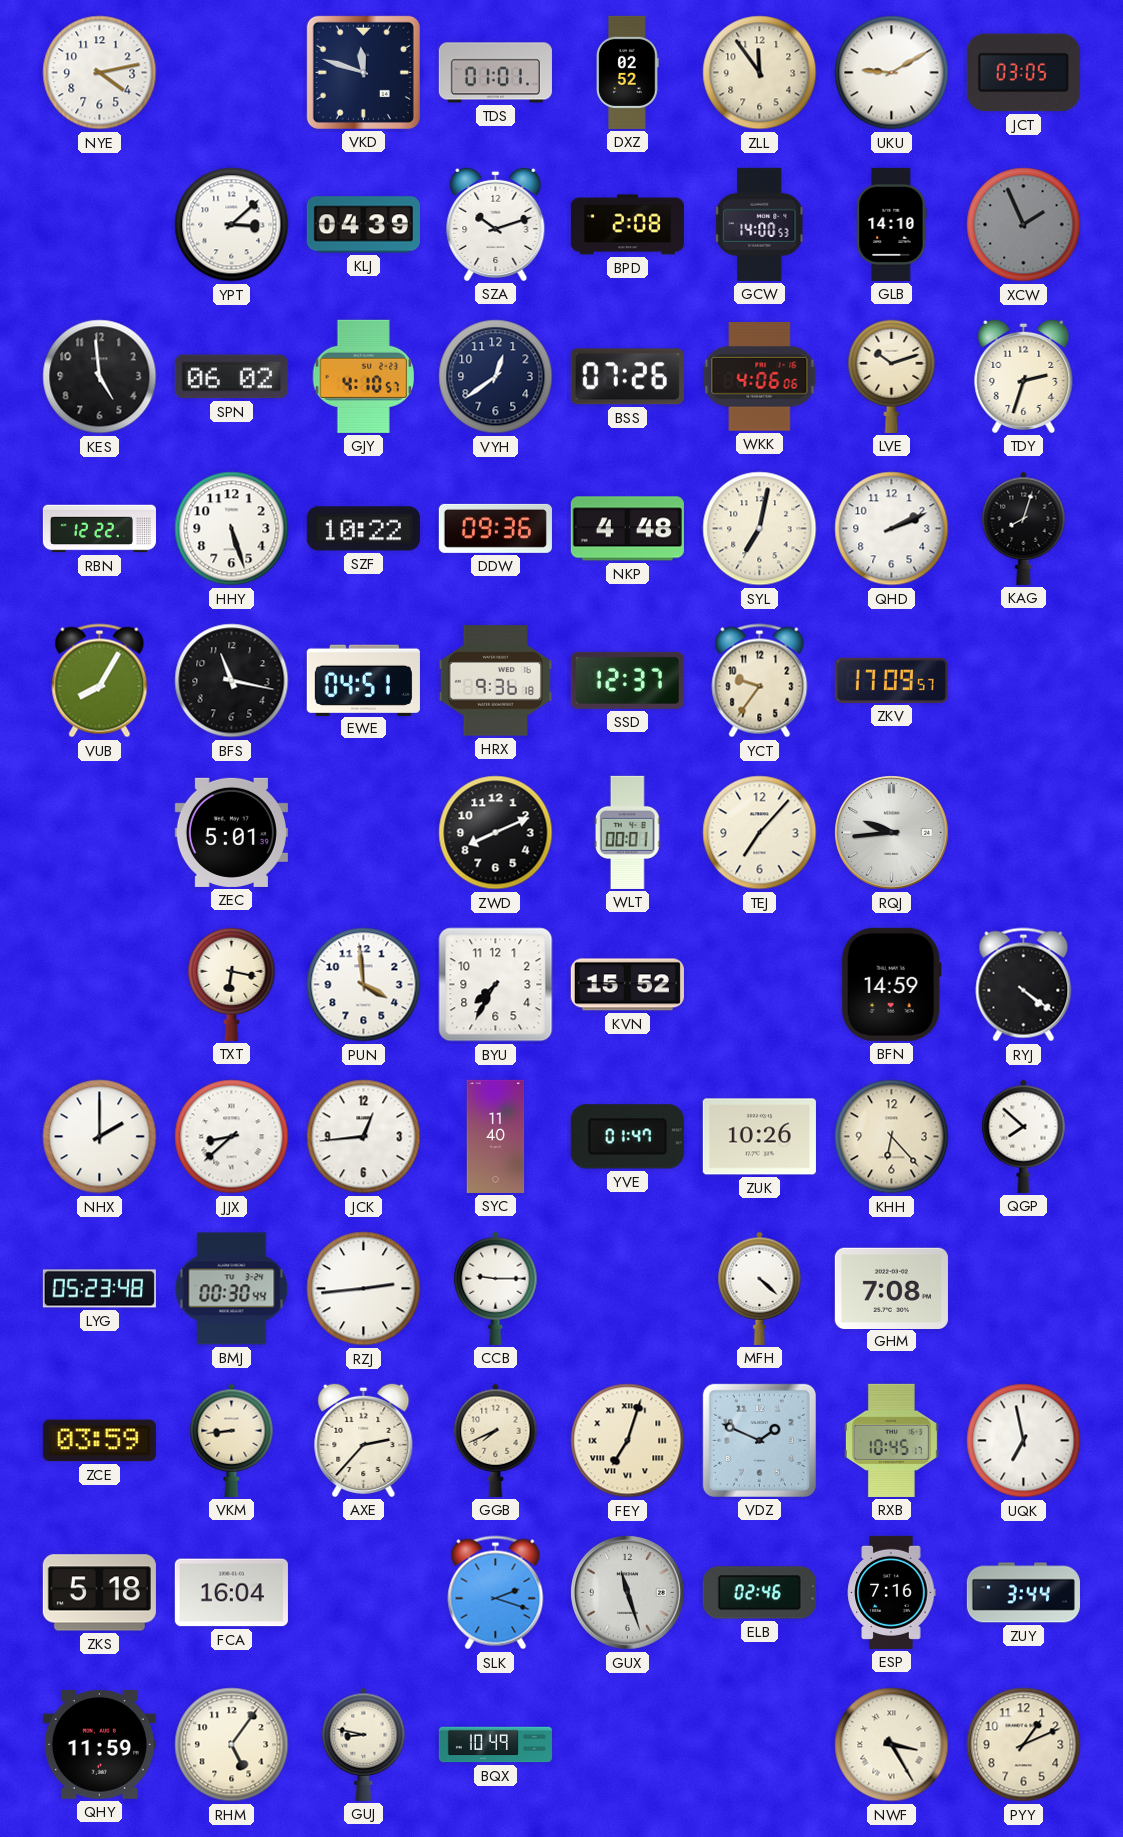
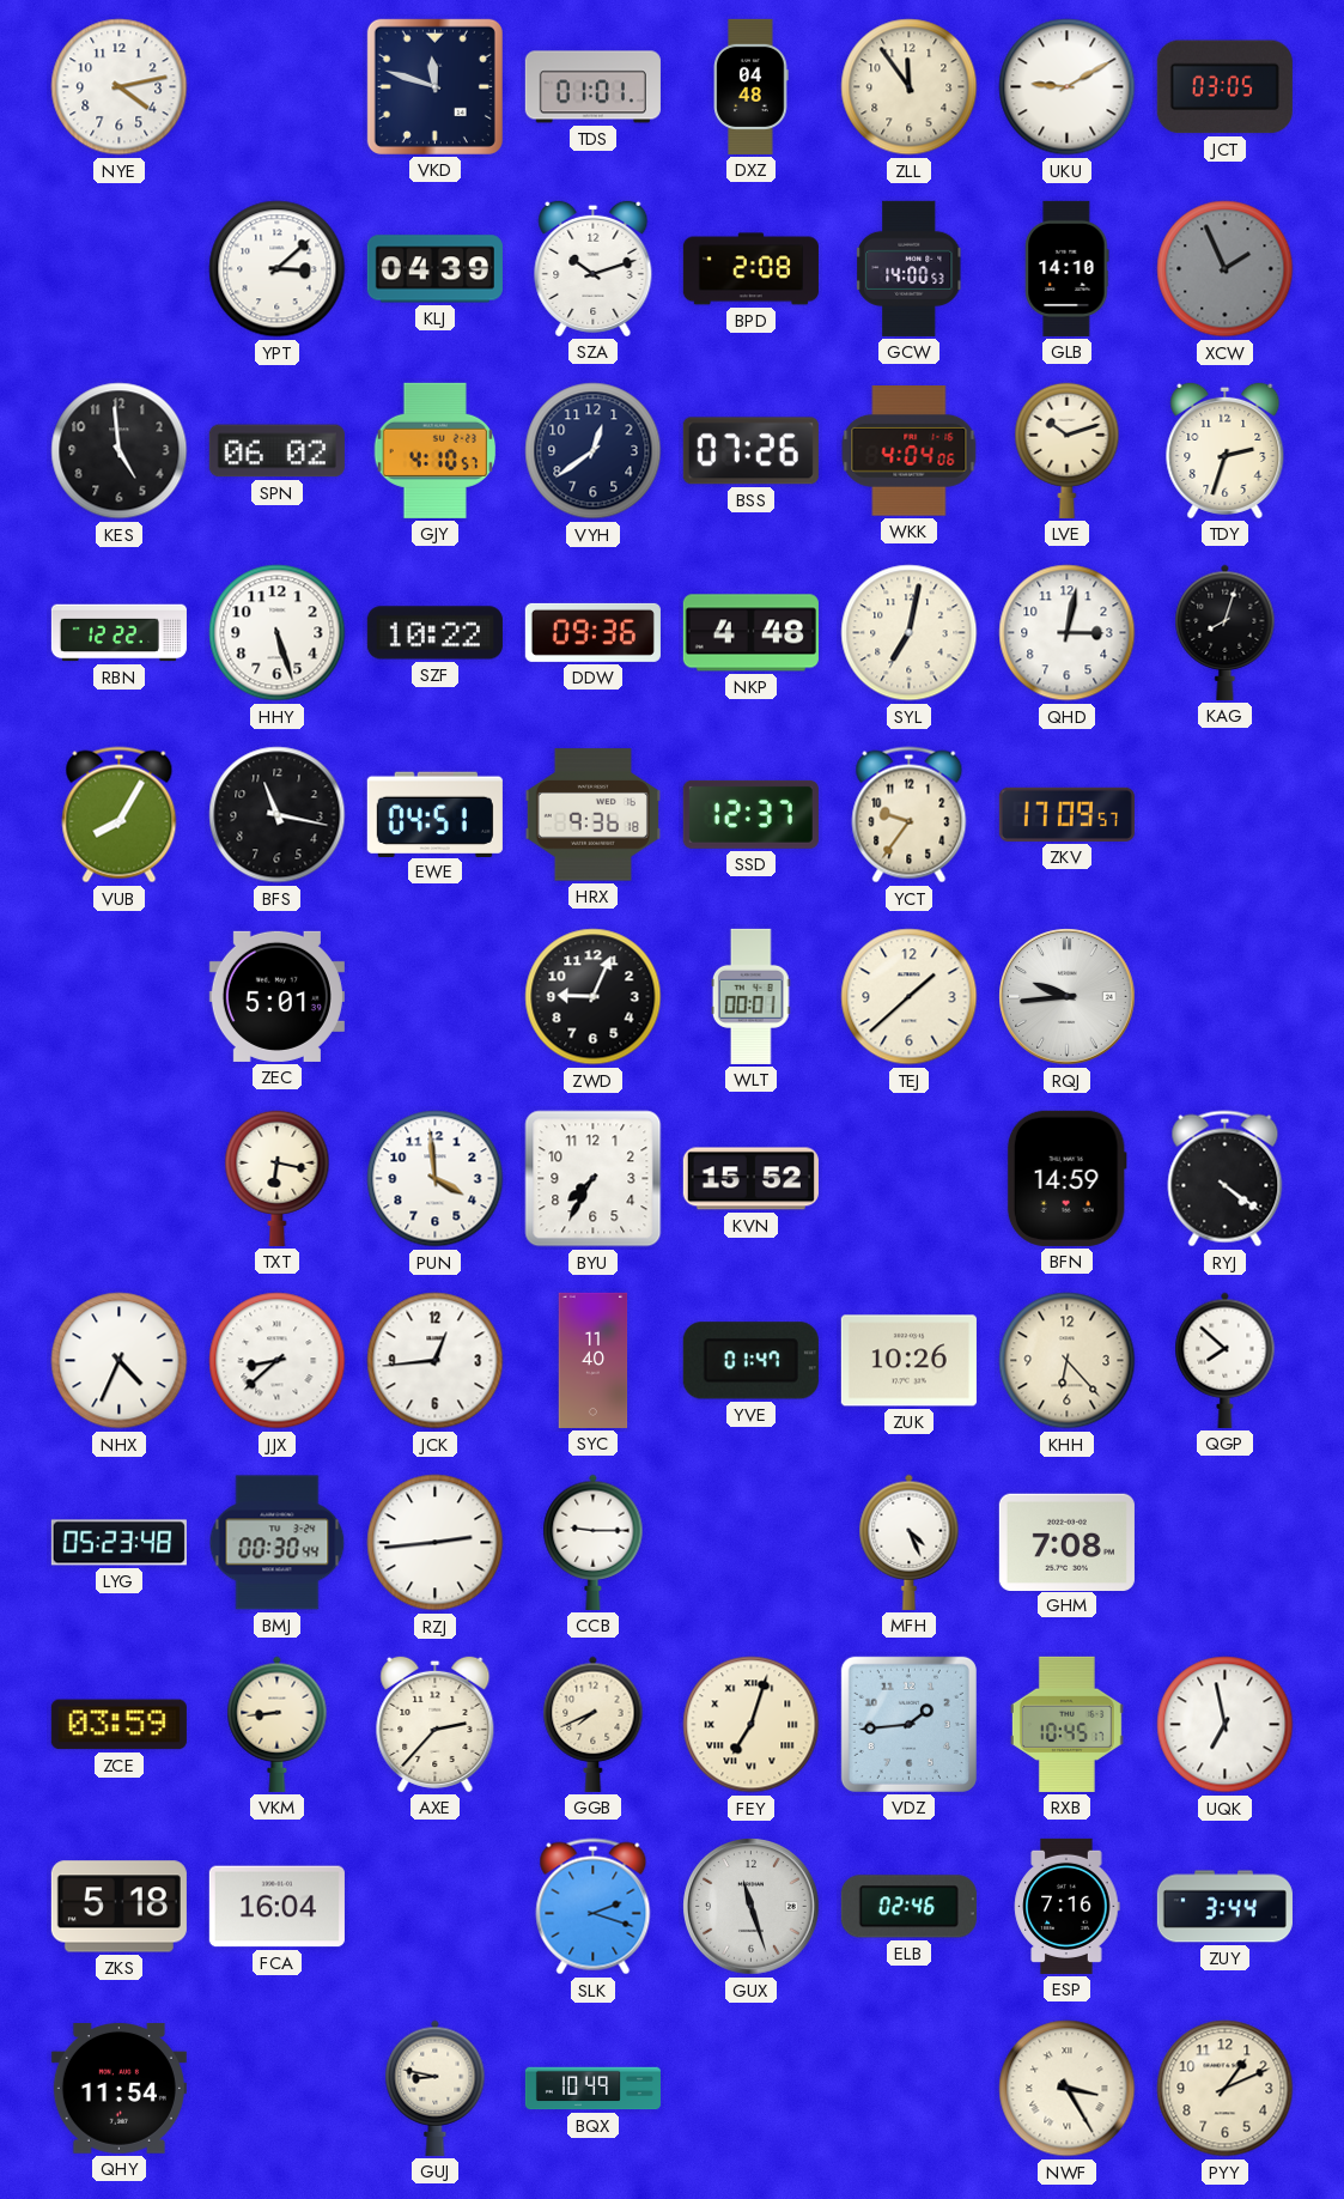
DXZ: 02:52 -> 04:48 (752, 86)
WKK: 4:06 -> 4:04 (910, 451)
QHD: 2:11 -> 3:02 (1068, 633)
ZWD: 8:11 -> 9:04 (594, 997)
TEJ: 7:07 -> 1:38 (910, 997)
NHX: 2:00 -> 4:34 (120, 1361)
MFH: 4:22 -> 4:26 (910, 1542)
VDZ: 1:49 -> 1:44 (908, 1724)
QHY: 11:59 -> 11:54 (118, 2089)
RHM: 5:06 -> none (232, 1745)
